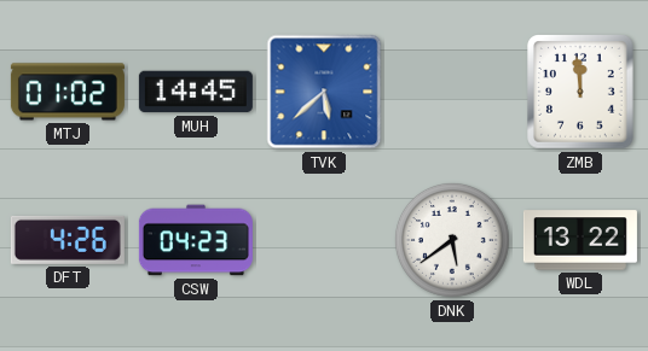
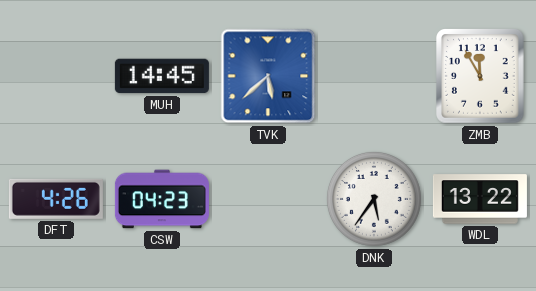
MTJ: 01:02 -> none (68, 92)
ZMB: 11:59 -> 11:55 (481, 76)
DNK: 5:39 -> 5:36 (374, 199)
